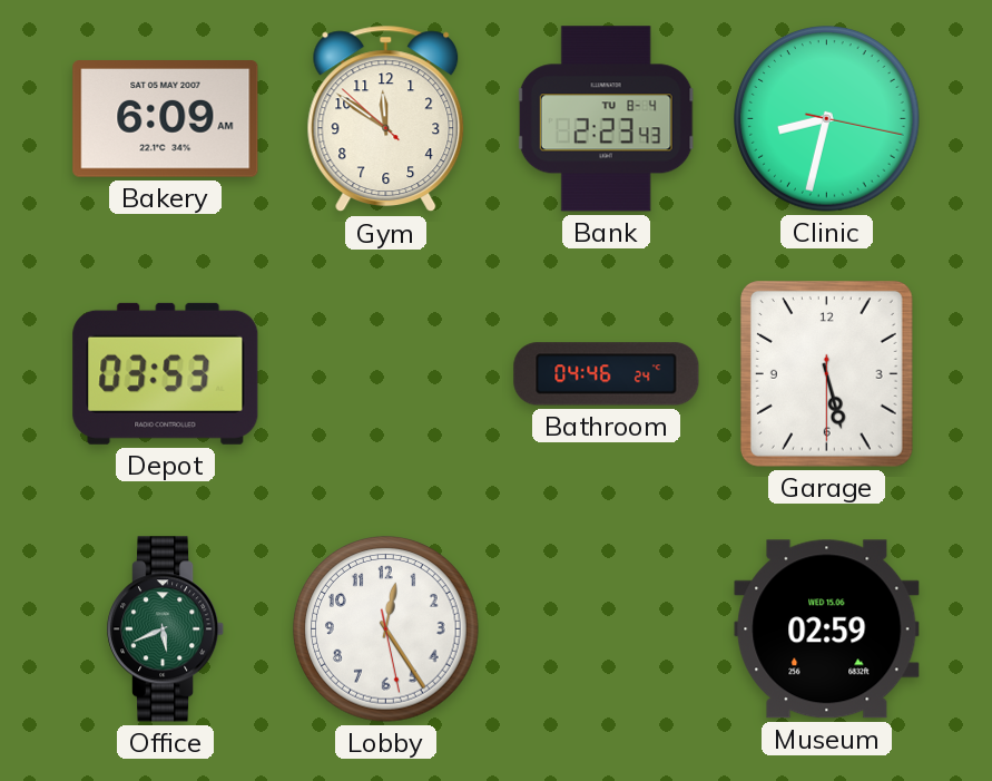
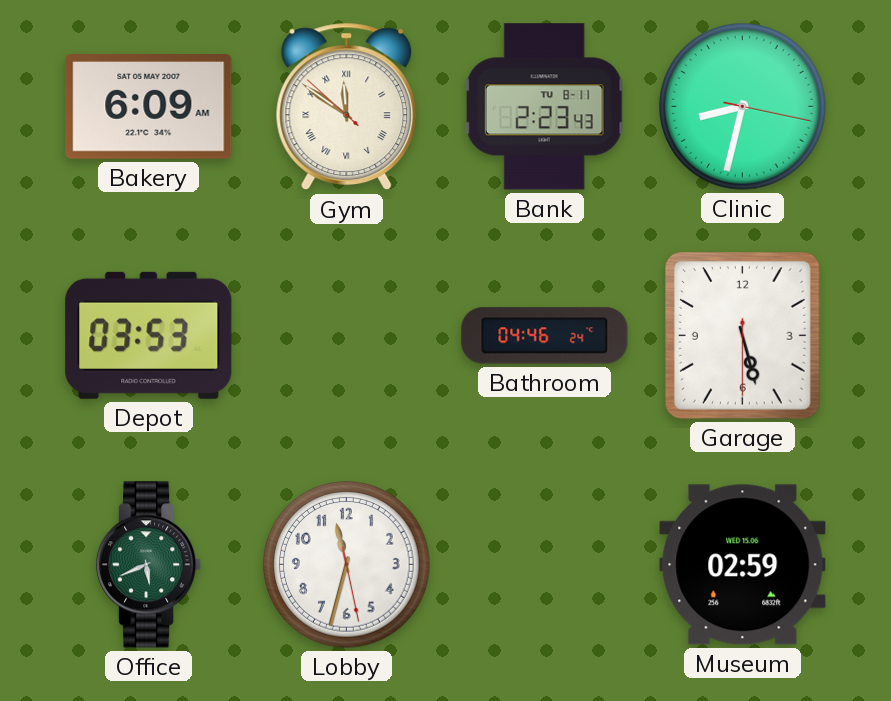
Gym numerals: Arabic -> Roman (347, 107)
Bank date: TU 8-4 -> TU 8-11 (544, 107)
Lobby: 12:24 -> 11:32 (347, 565)
